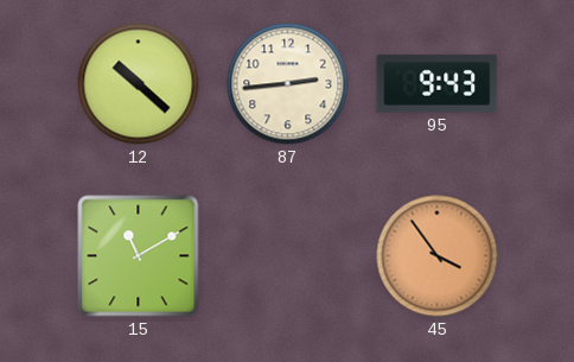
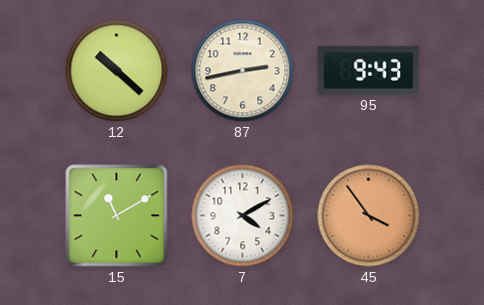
87: 2:44 -> 2:43 (243, 71)
7: none -> 4:10 (243, 216)
